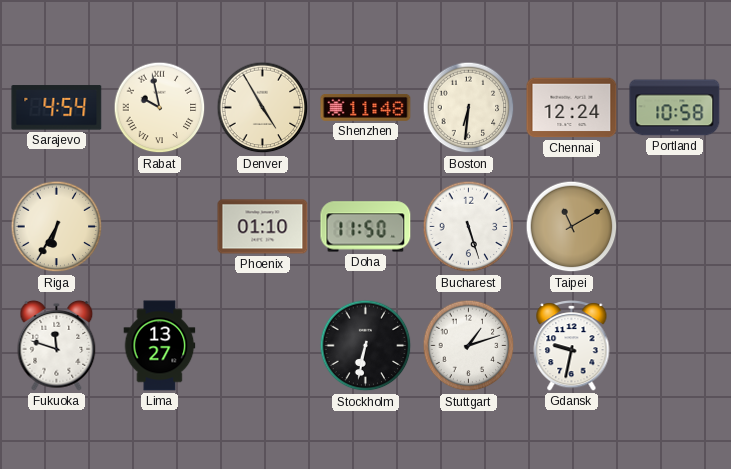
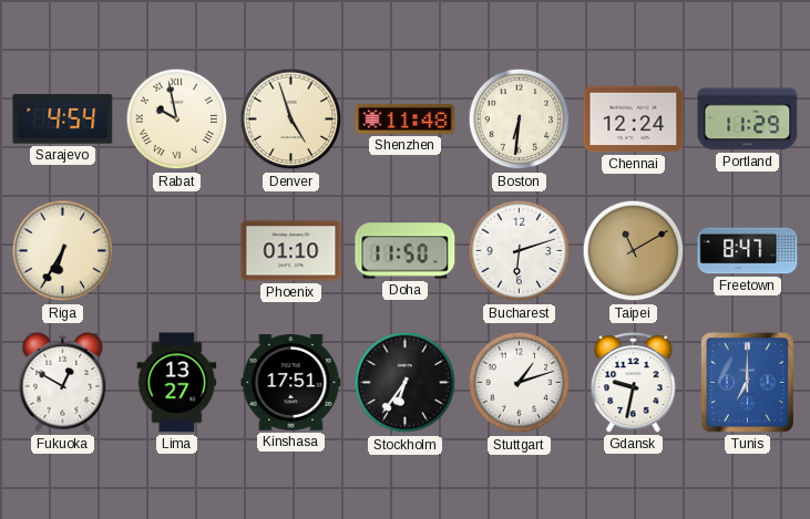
Denver: 4:55 -> 4:57 (291, 120)
Portland: 10:58 -> 11:29 (748, 120)
Bucharest: 5:27 -> 6:12 (520, 251)
Freetown: none -> 8:47 (748, 251)
Fukuoka: 11:48 -> 12:50 (63, 382)
Kinshasa: none -> 17:51 (291, 383)
Stockholm: 6:32 -> 6:36 (406, 383)
Tunis: none -> 7:00 (748, 383)
